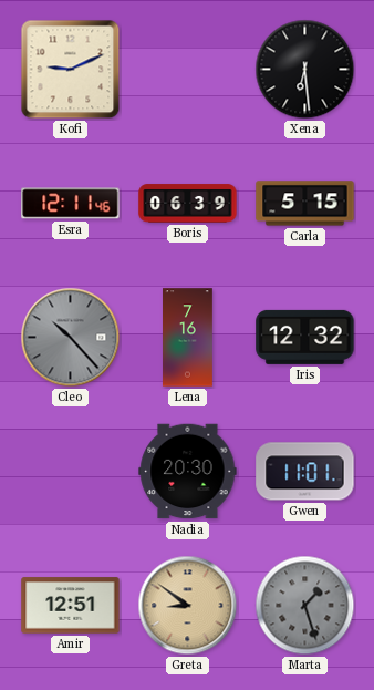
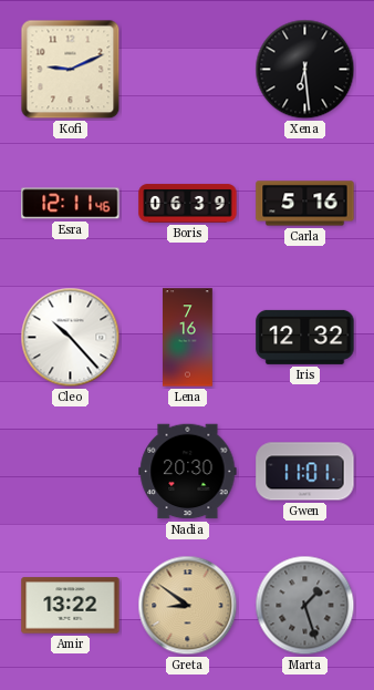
Carla: 5:15 -> 5:16 (305, 204)
Cleo dial: grey -> white (71, 338)
Amir: 12:51 -> 13:22 (71, 606)
